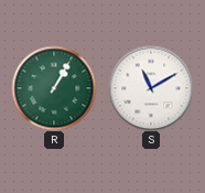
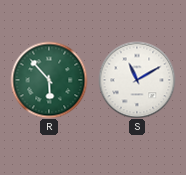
R: 1:05 -> 5:53 (49, 80)
